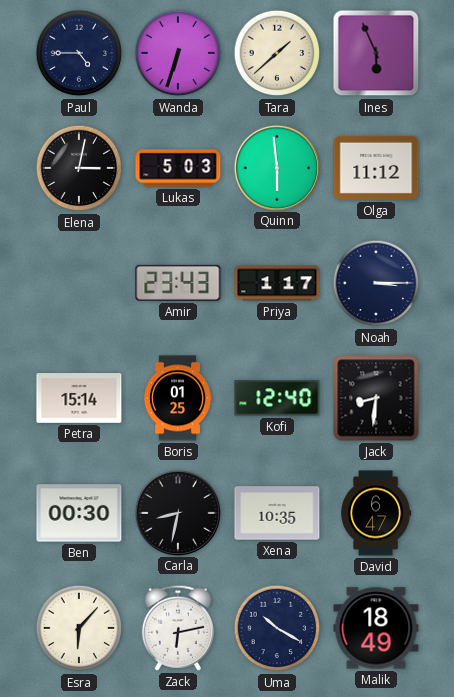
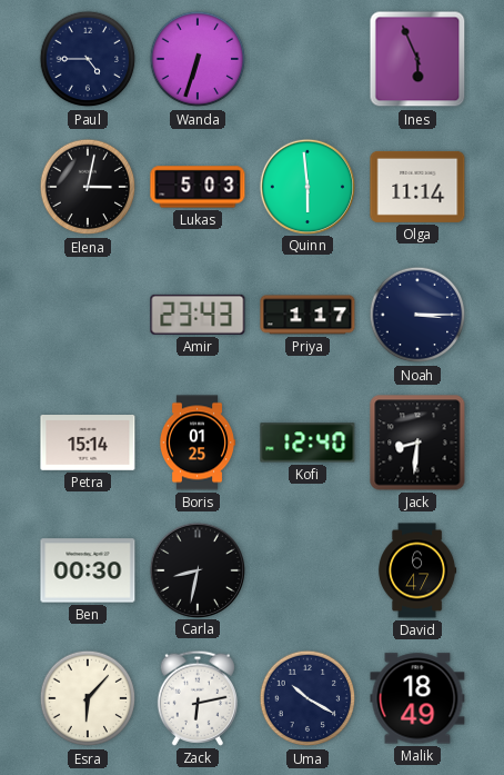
Tara: 1:38 -> none (277, 53)
Olga: 11:12 -> 11:14 (417, 187)
Xena: 10:35 -> none (277, 513)
